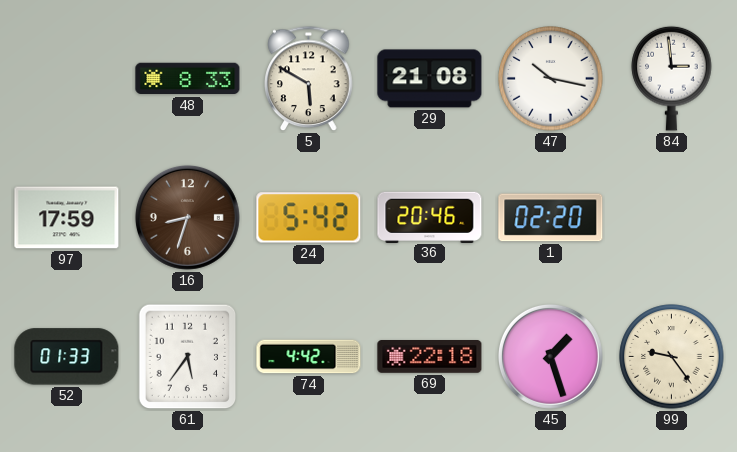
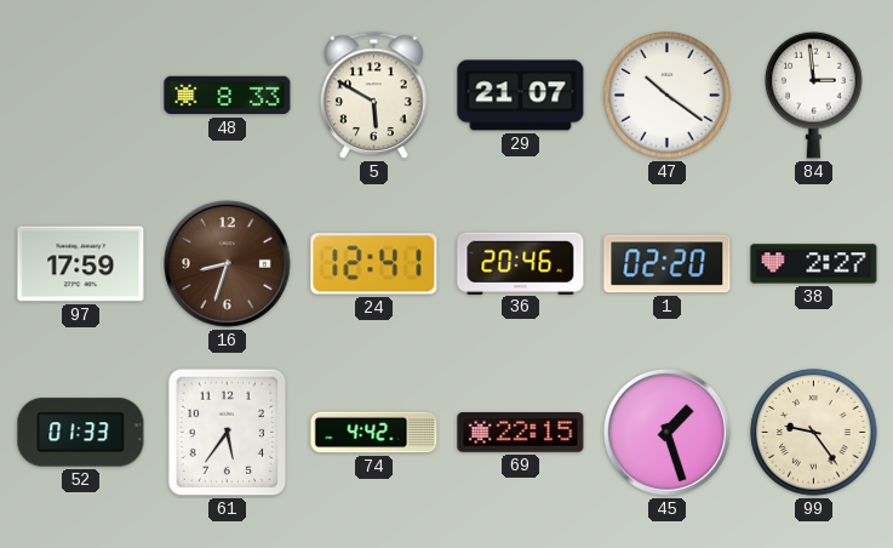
29: 21:08 -> 21:07 (521, 96)
47: 10:17 -> 10:21 (668, 96)
24: 5:42 -> 12:41 (374, 264)
38: none -> 2:27 (814, 264)
69: 22:18 -> 22:15 (521, 433)
